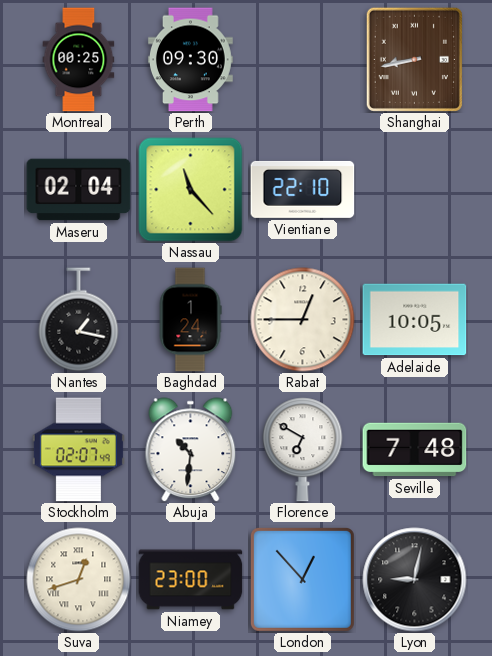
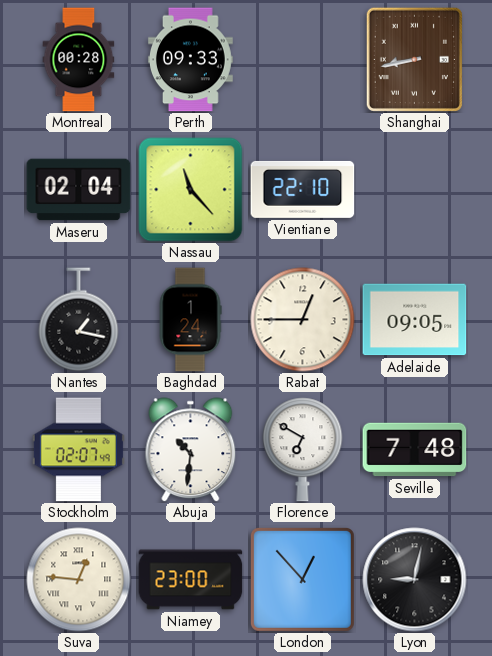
Montreal: 00:25 -> 00:28 (79, 60)
Perth: 09:30 -> 09:33 (190, 60)
Adelaide: 10:05 -> 09:05 (415, 320)
Suva: 12:42 -> 12:46 (79, 580)
